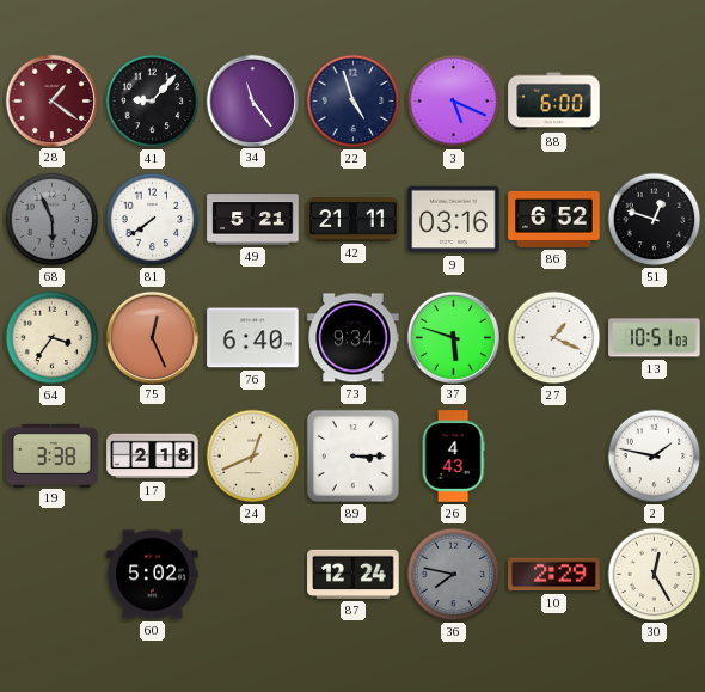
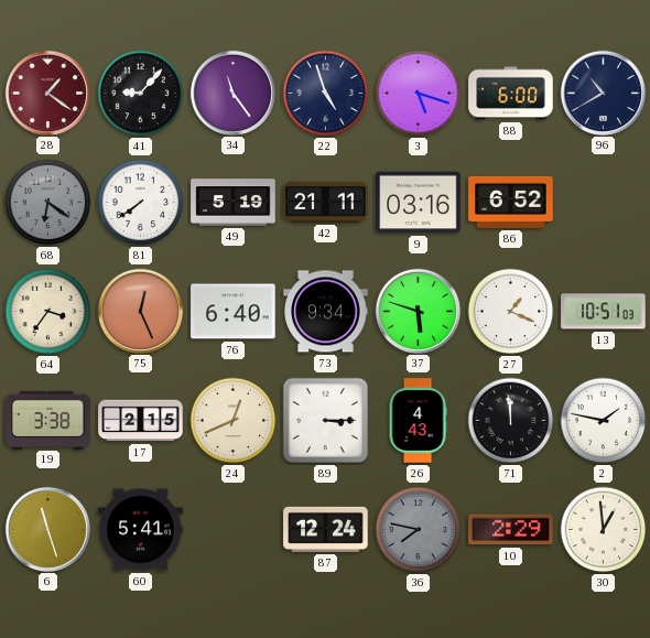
3: 5:19 -> 5:18 (419, 94)
96: none -> 10:40 (603, 93)
68: 5:56 -> 6:21 (48, 203)
49: 5:21 -> 5:19 (234, 203)
51: 12:48 -> none (655, 220)
17: 2:18 -> 2:15 (141, 421)
71: none -> 11:59 (511, 421)
6: none -> 11:27 (47, 529)
60: 5:02 -> 5:41 (141, 530)
30: 12:25 -> 12:59 (604, 530)
